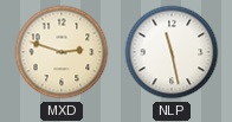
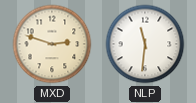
NLP: 11:28 -> 11:31 (145, 44)
